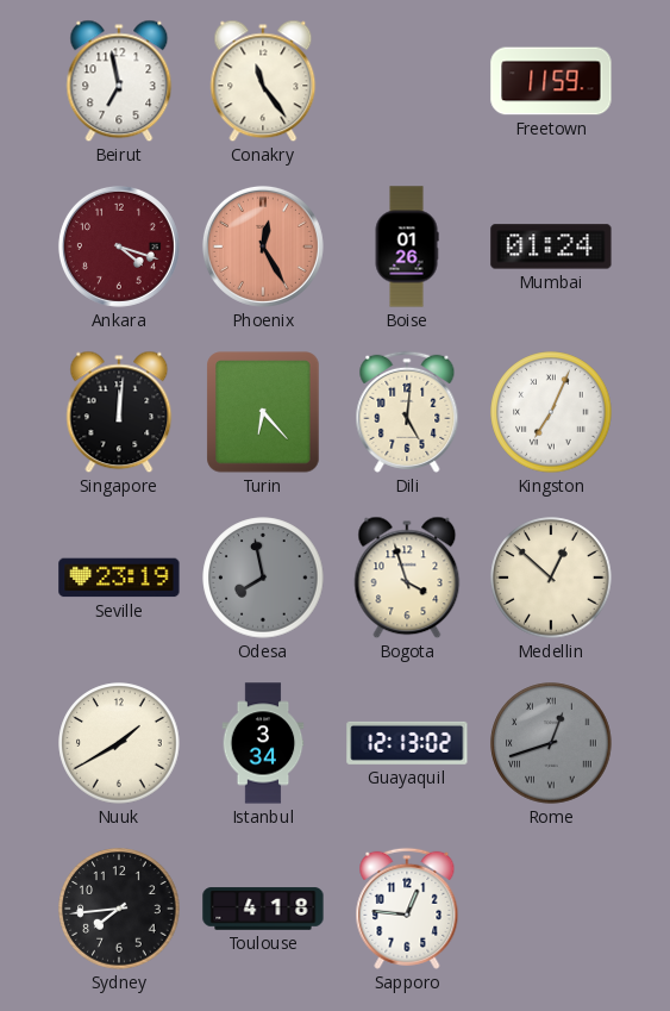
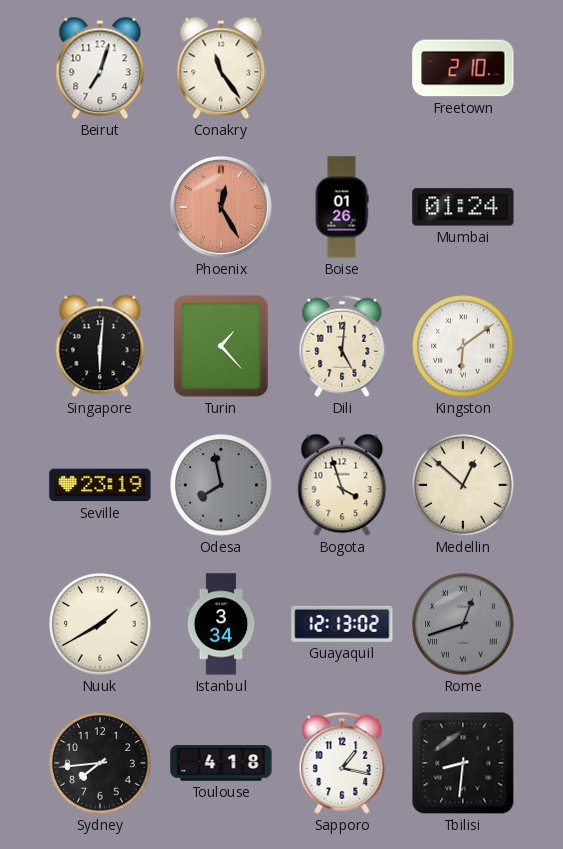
Beirut: 6:58 -> 7:03 (100, 68)
Freetown: 11:59 -> 2:10 (463, 68)
Ankara: 4:18 -> none (119, 246)
Singapore: 12:01 -> 6:01 (100, 346)
Turin: 6:23 -> 1:23 (221, 346)
Kingston: 7:04 -> 6:09 (463, 346)
Sapporo: 12:46 -> 1:17 (342, 763)
Tbilisi: none -> 8:31 (463, 763)
